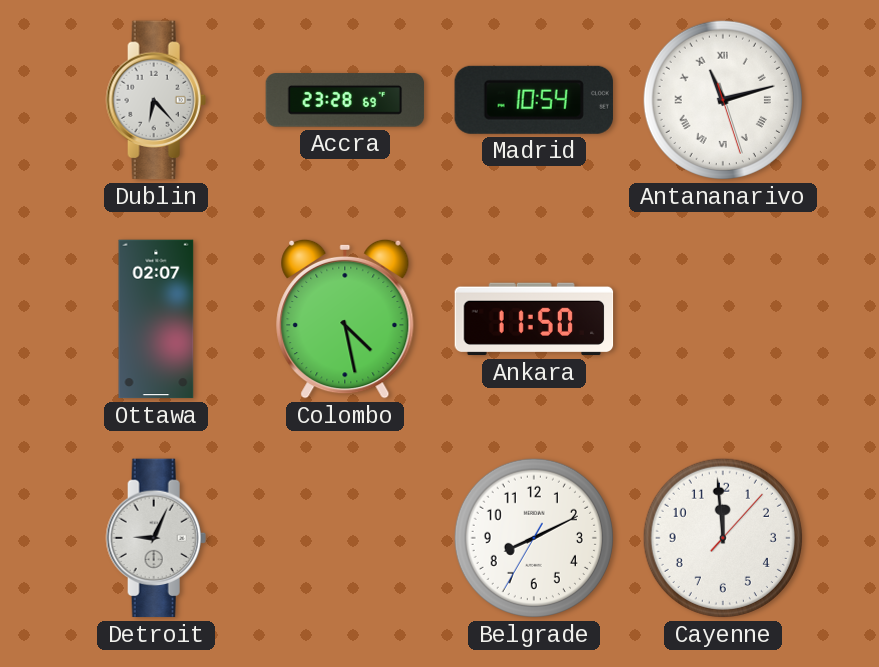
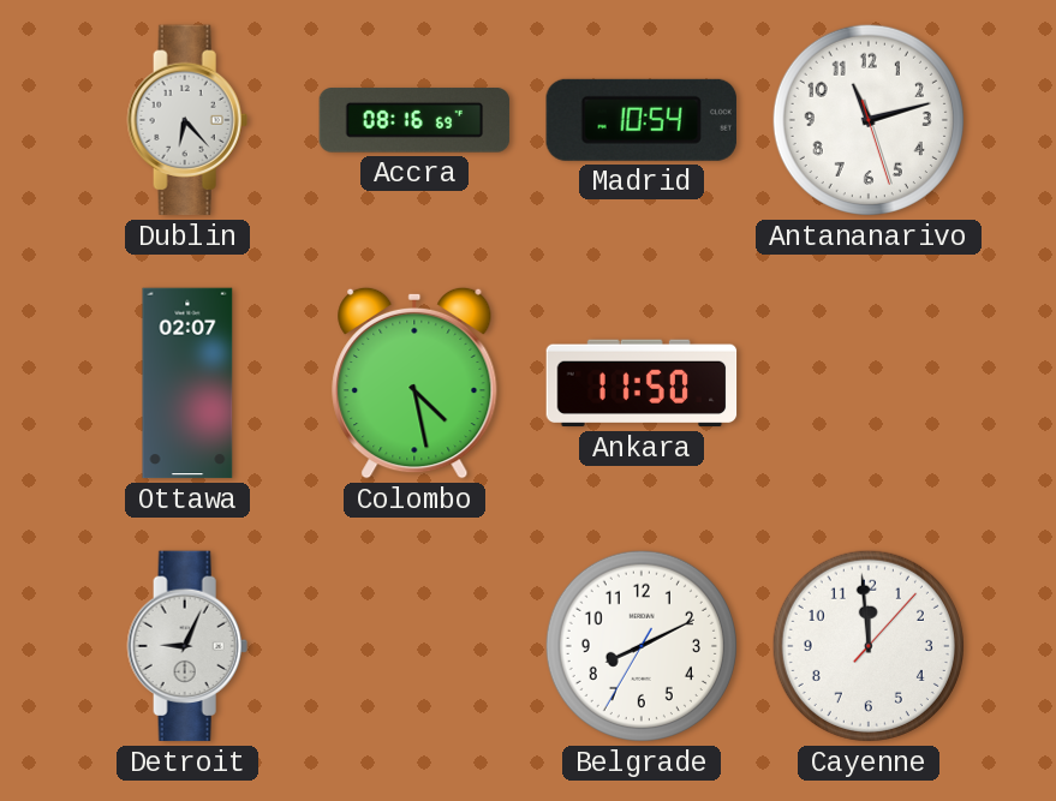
Accra: 23:28 -> 08:16 (414, 120)
Antananarivo numerals: Roman -> Arabic (869, 120)
